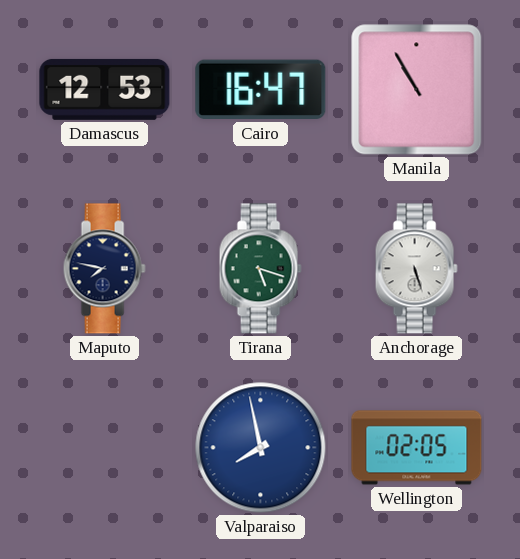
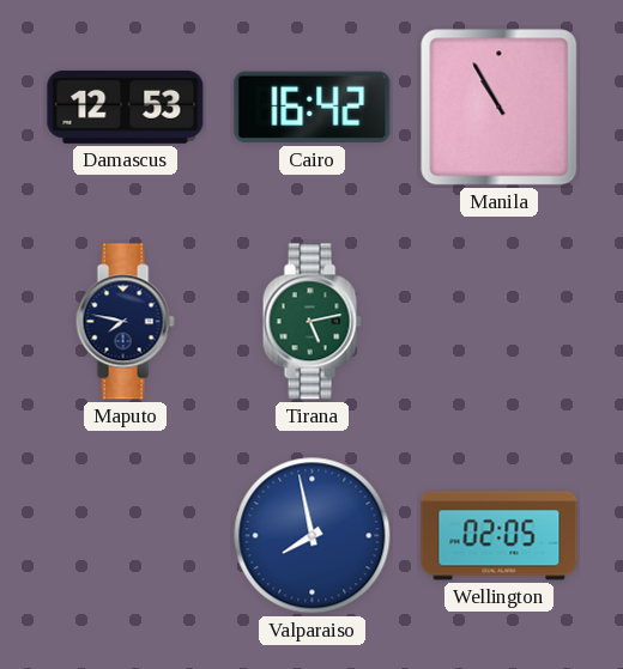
Cairo: 16:47 -> 16:42 (313, 108)
Tirana: 5:18 -> 5:13 (311, 322)
Anchorage: 5:27 -> none (416, 269)
